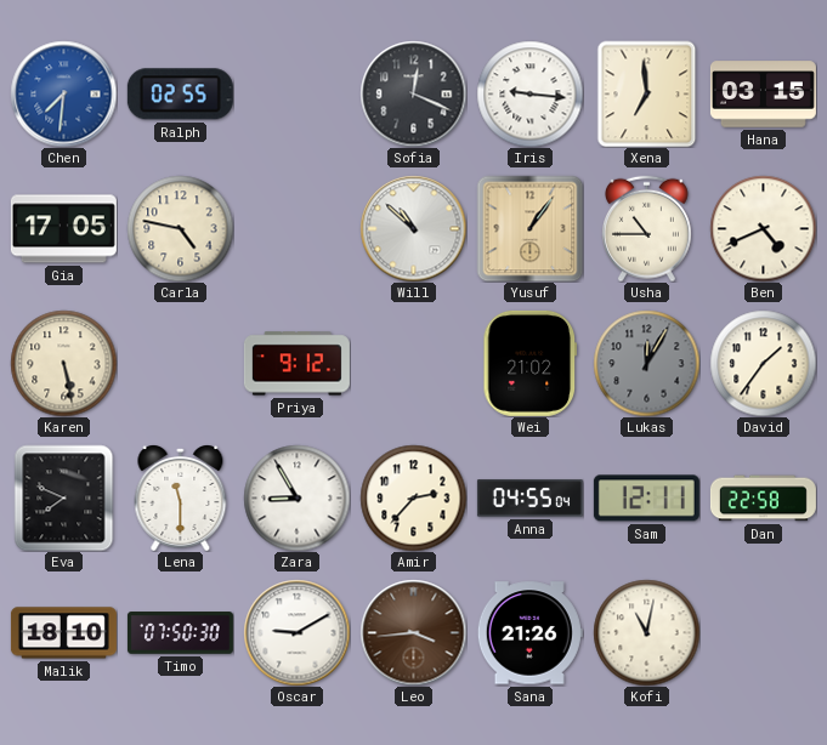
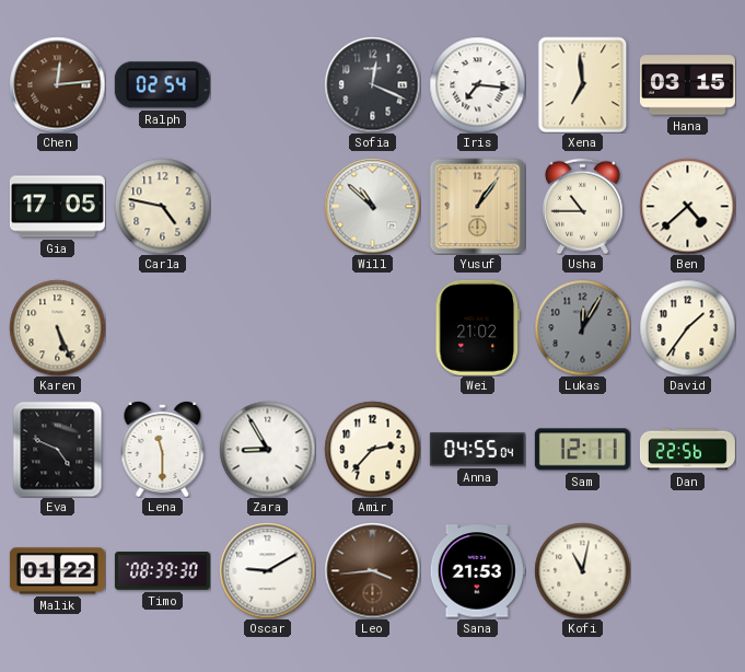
Chen: 7:31 -> 12:14 (57, 84)
Chen dial: blue -> brown (57, 84)
Ralph: 02:55 -> 02:54 (162, 85)
Iris: 9:16 -> 7:16 (477, 84)
Ben: 4:41 -> 4:38 (687, 206)
Karen: 5:28 -> 5:26 (57, 327)
Priya: 9:12 -> none (296, 364)
Eva: 7:49 -> 4:49 (58, 449)
Dan: 22:58 -> 22:56 (687, 450)
Malik: 18:10 -> 01:22 (57, 571)
Timo: 07:50 -> 08:39 (162, 571)
Sana: 21:26 -> 21:53 (477, 571)
